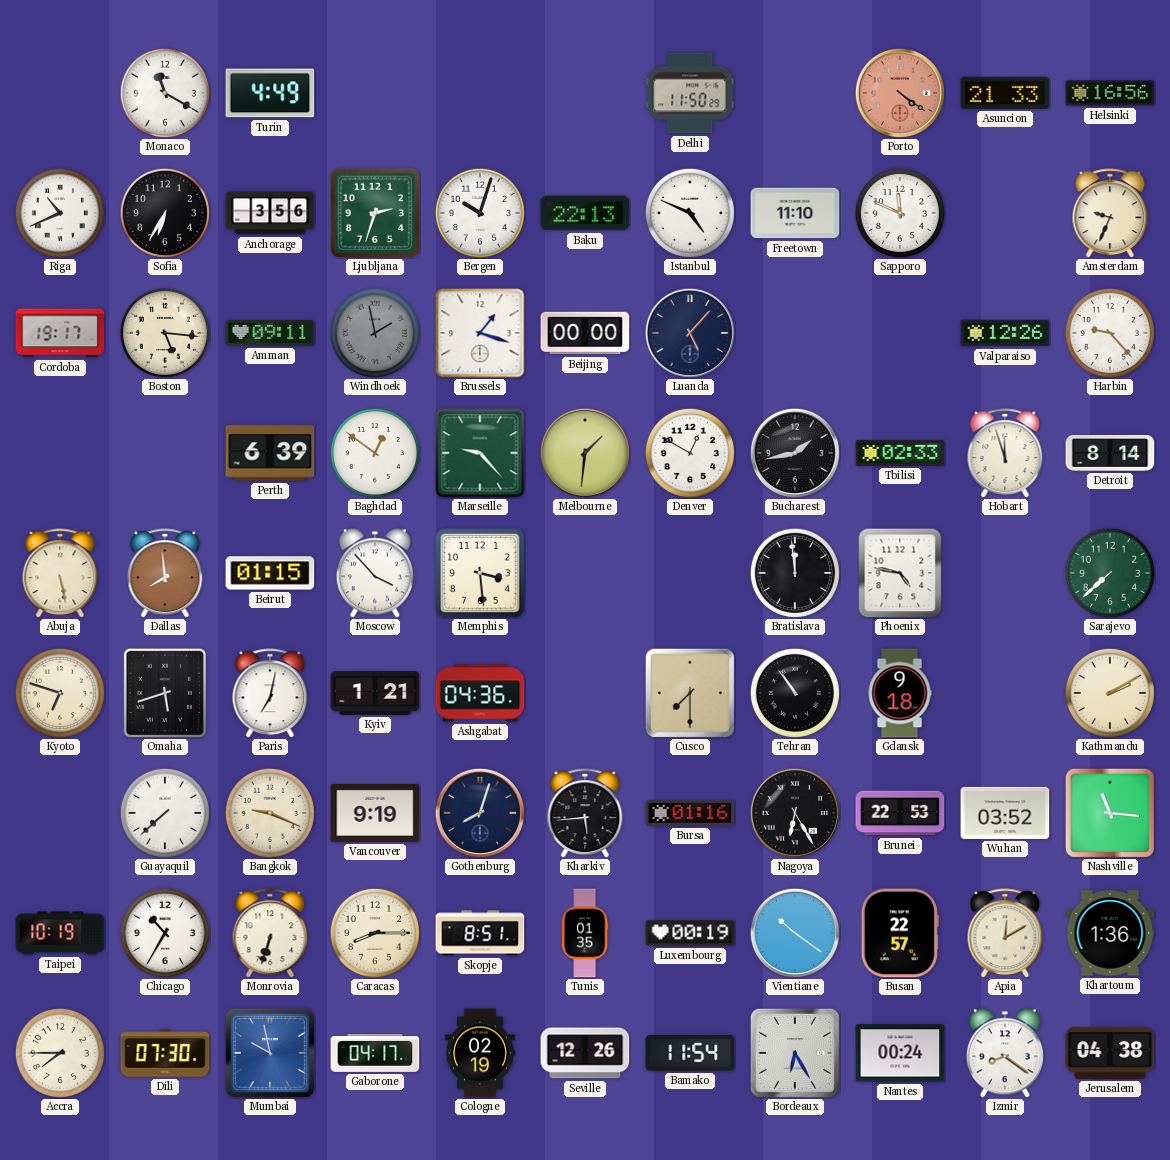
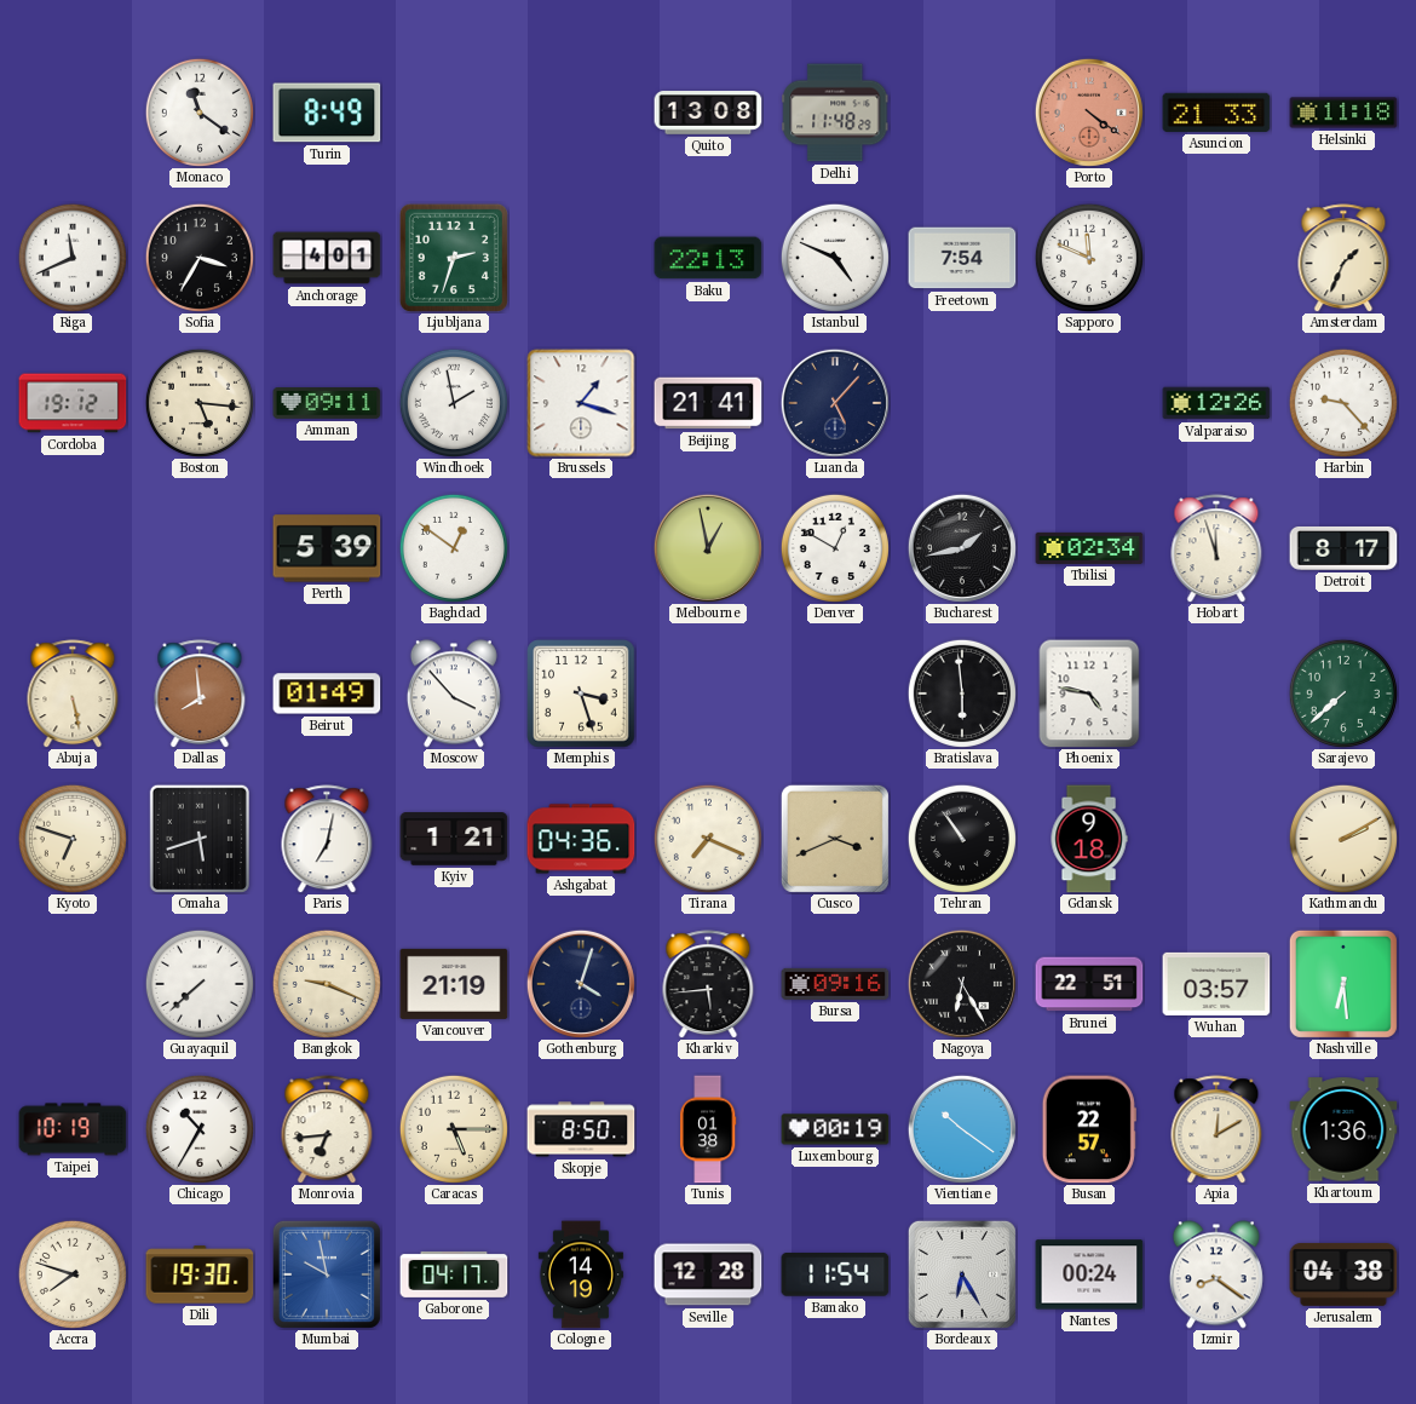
Monaco: 11:20 -> 11:21 (200, 113)
Turin: 4:49 -> 8:49 (327, 113)
Quito: none -> 13:08 (708, 113)
Delhi: 11:50 -> 11:48 (835, 113)
Helsinki: 16:56 -> 11:18 (1343, 113)
Riga: 10:41 -> 11:41 (73, 258)
Sofia: 6:35 -> 3:35 (200, 258)
Anchorage: 3:56 -> 4:01 (327, 258)
Bergen: 10:03 -> none (480, 213)
Freetown: 11:10 -> 7:54 (962, 258)
Amsterdam: 9:34 -> 1:34 (1343, 258)
Cordoba: 19:17 -> 19:12 (73, 403)
Windhoek dial: grey -> white (454, 403)
Beijing: 00:00 -> 21:41 (708, 403)
Perth: 6:39 -> 5:39 (327, 548)
Marseille: 9:23 -> none (480, 453)
Melbourne: 1:31 -> 12:58 (708, 548)
Tbilisi: 02:33 -> 02:34 (1089, 548)
Detroit: 8:14 -> 8:17 (1343, 548)
Beirut: 01:15 -> 01:49 (327, 694)
Memphis: 3:29 -> 3:27 (581, 694)
Bratislava: 11:59 -> 5:59 (962, 694)
Tirana: none -> 7:19 (708, 839)
Cusco: 7:30 -> 3:41 (835, 839)
Vancouver: 9:19 -> 21:19 (454, 984)
Gothenburg: 8:03 -> 4:03 (581, 984)
Bursa: 01:16 -> 09:16 (835, 984)
Brunei: 22:53 -> 22:51 (1089, 984)
Wuhan: 03:52 -> 03:57 (1216, 984)
Nashville: 11:16 -> 6:29 (1343, 984)
Monrovia: 6:33 -> 6:44 (327, 1129)
Caracas: 8:15 -> 5:15 (454, 1129)
Skopje: 8:51 -> 8:50 (581, 1129)
Tunis: 01:35 -> 01:38 (709, 1129)
Accra: 7:45 -> 7:48 (73, 1274)
Dili: 07:30 -> 19:30 (200, 1274)
Cologne: 02:19 -> 14:19 (581, 1274)
Seville: 12:26 -> 12:28 (708, 1274)
